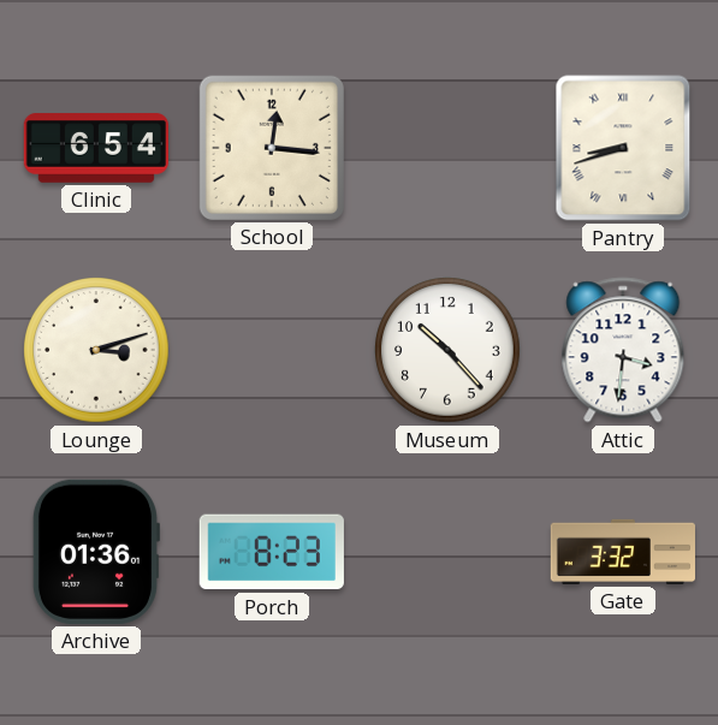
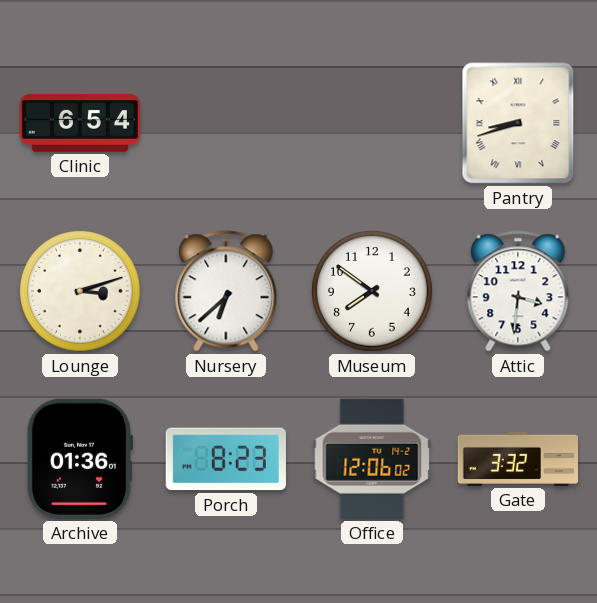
School: 12:16 -> none (272, 148)
Nursery: none -> 6:38 (226, 291)
Museum: 10:23 -> 7:51 (372, 291)
Office: none -> 12:06 (372, 459)
